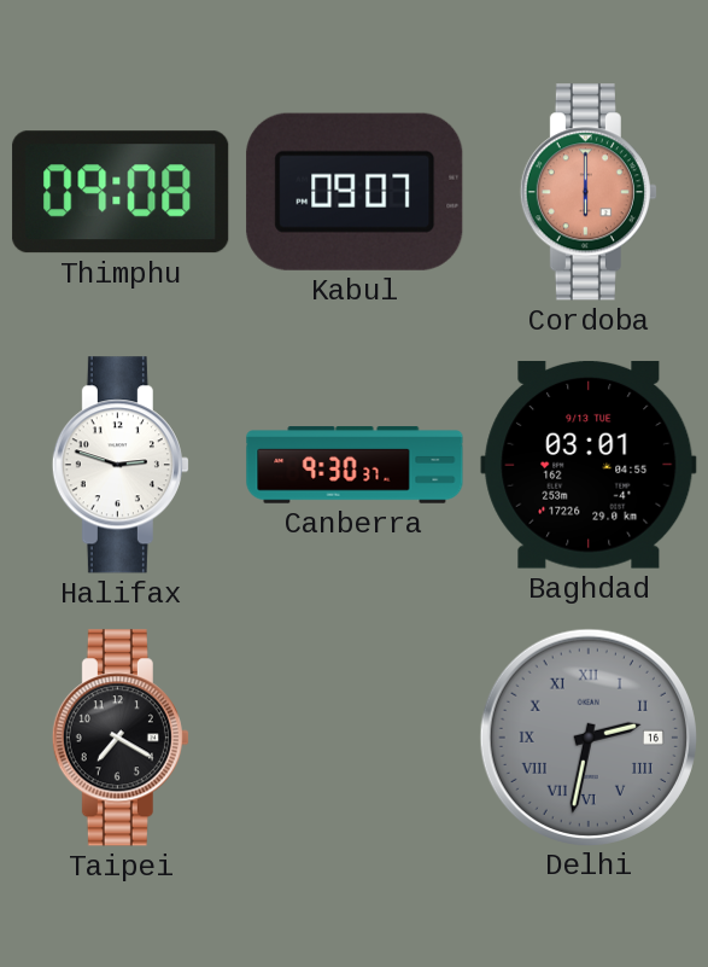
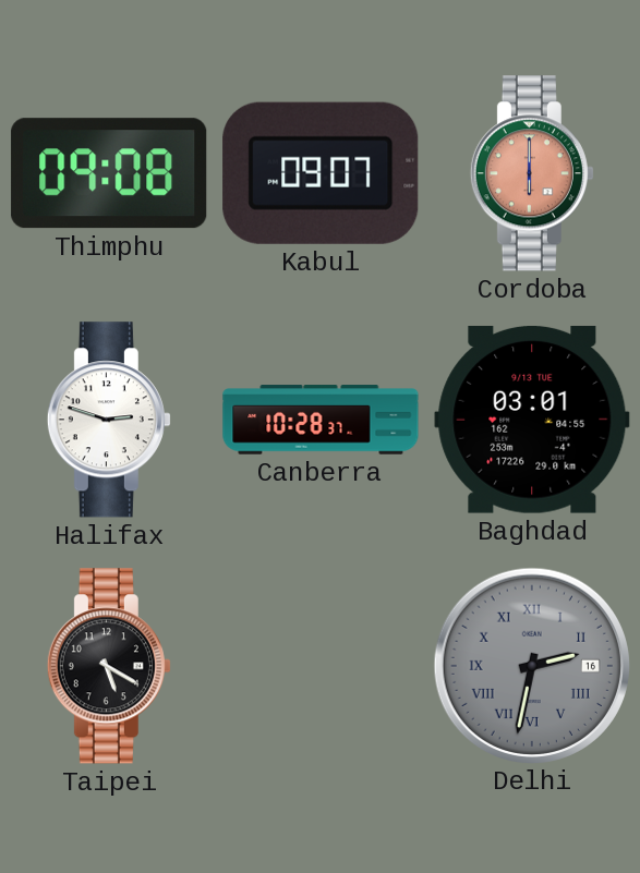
Canberra: 9:30 -> 10:28 (321, 420)
Taipei: 7:20 -> 5:20 (109, 666)
